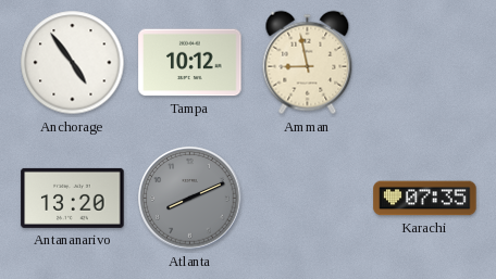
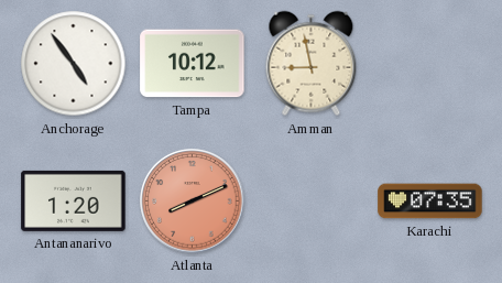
Antananarivo: 13:20 -> 1:20 (74, 200)
Atlanta dial: grey -> salmon (193, 202)
